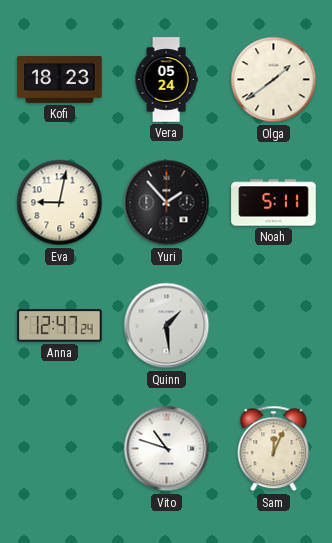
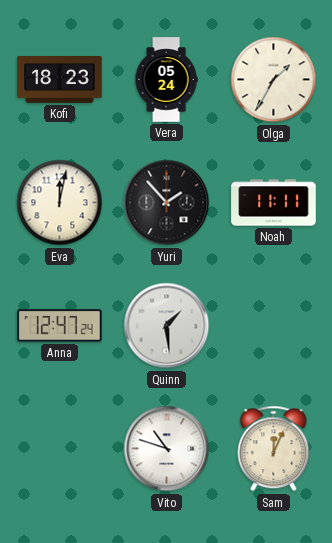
Olga: 1:39 -> 1:35 (274, 80)
Eva: 9:02 -> 12:02 (60, 203)
Noah: 5:11 -> 11:11 (274, 203)
